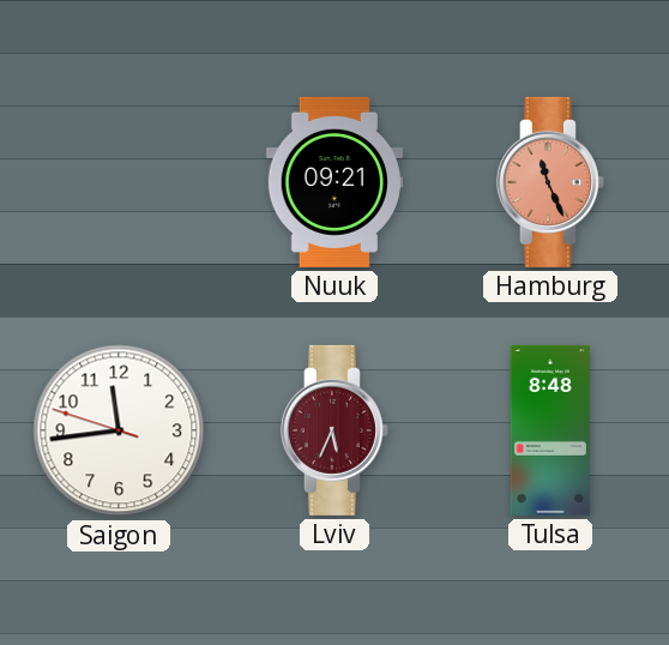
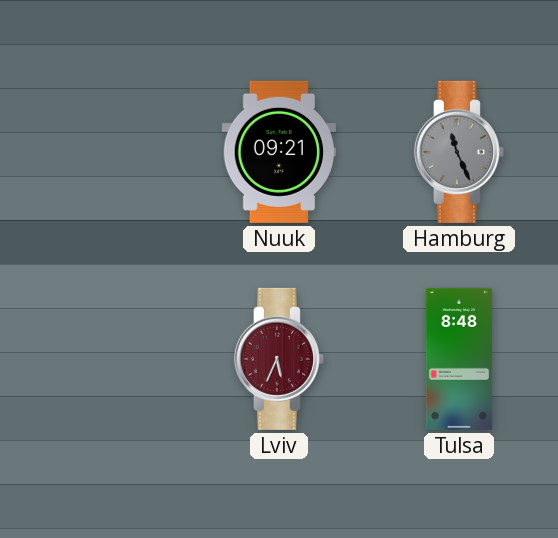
Hamburg dial: salmon -> grey (459, 152)
Saigon: 11:43 -> none (119, 430)
